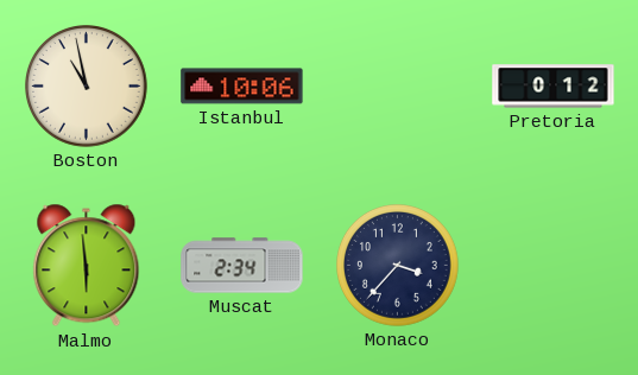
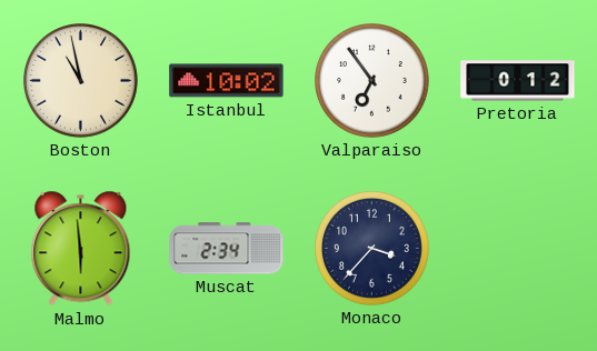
Istanbul: 10:06 -> 10:02 (227, 81)
Valparaiso: none -> 6:54 (372, 81)
